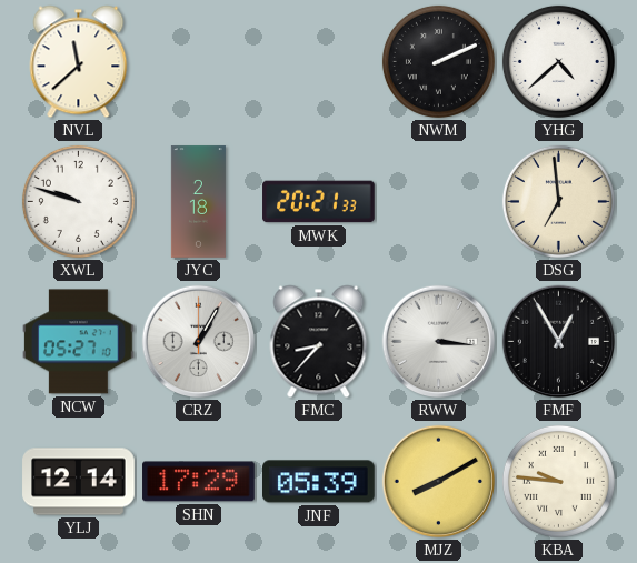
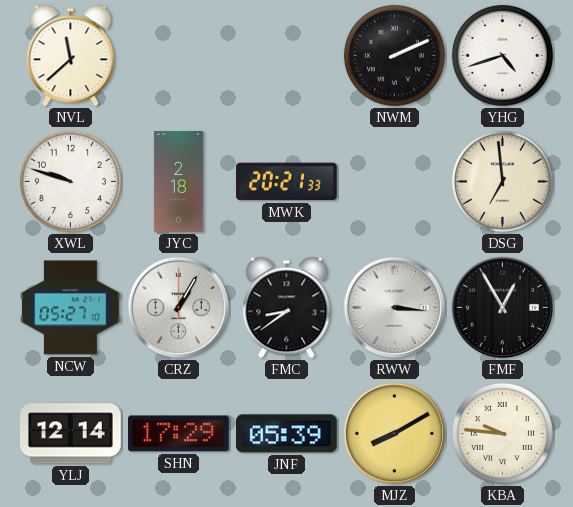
YHG: 4:38 -> 4:42 (502, 55)
FMC: 8:37 -> 8:39 (287, 308)
